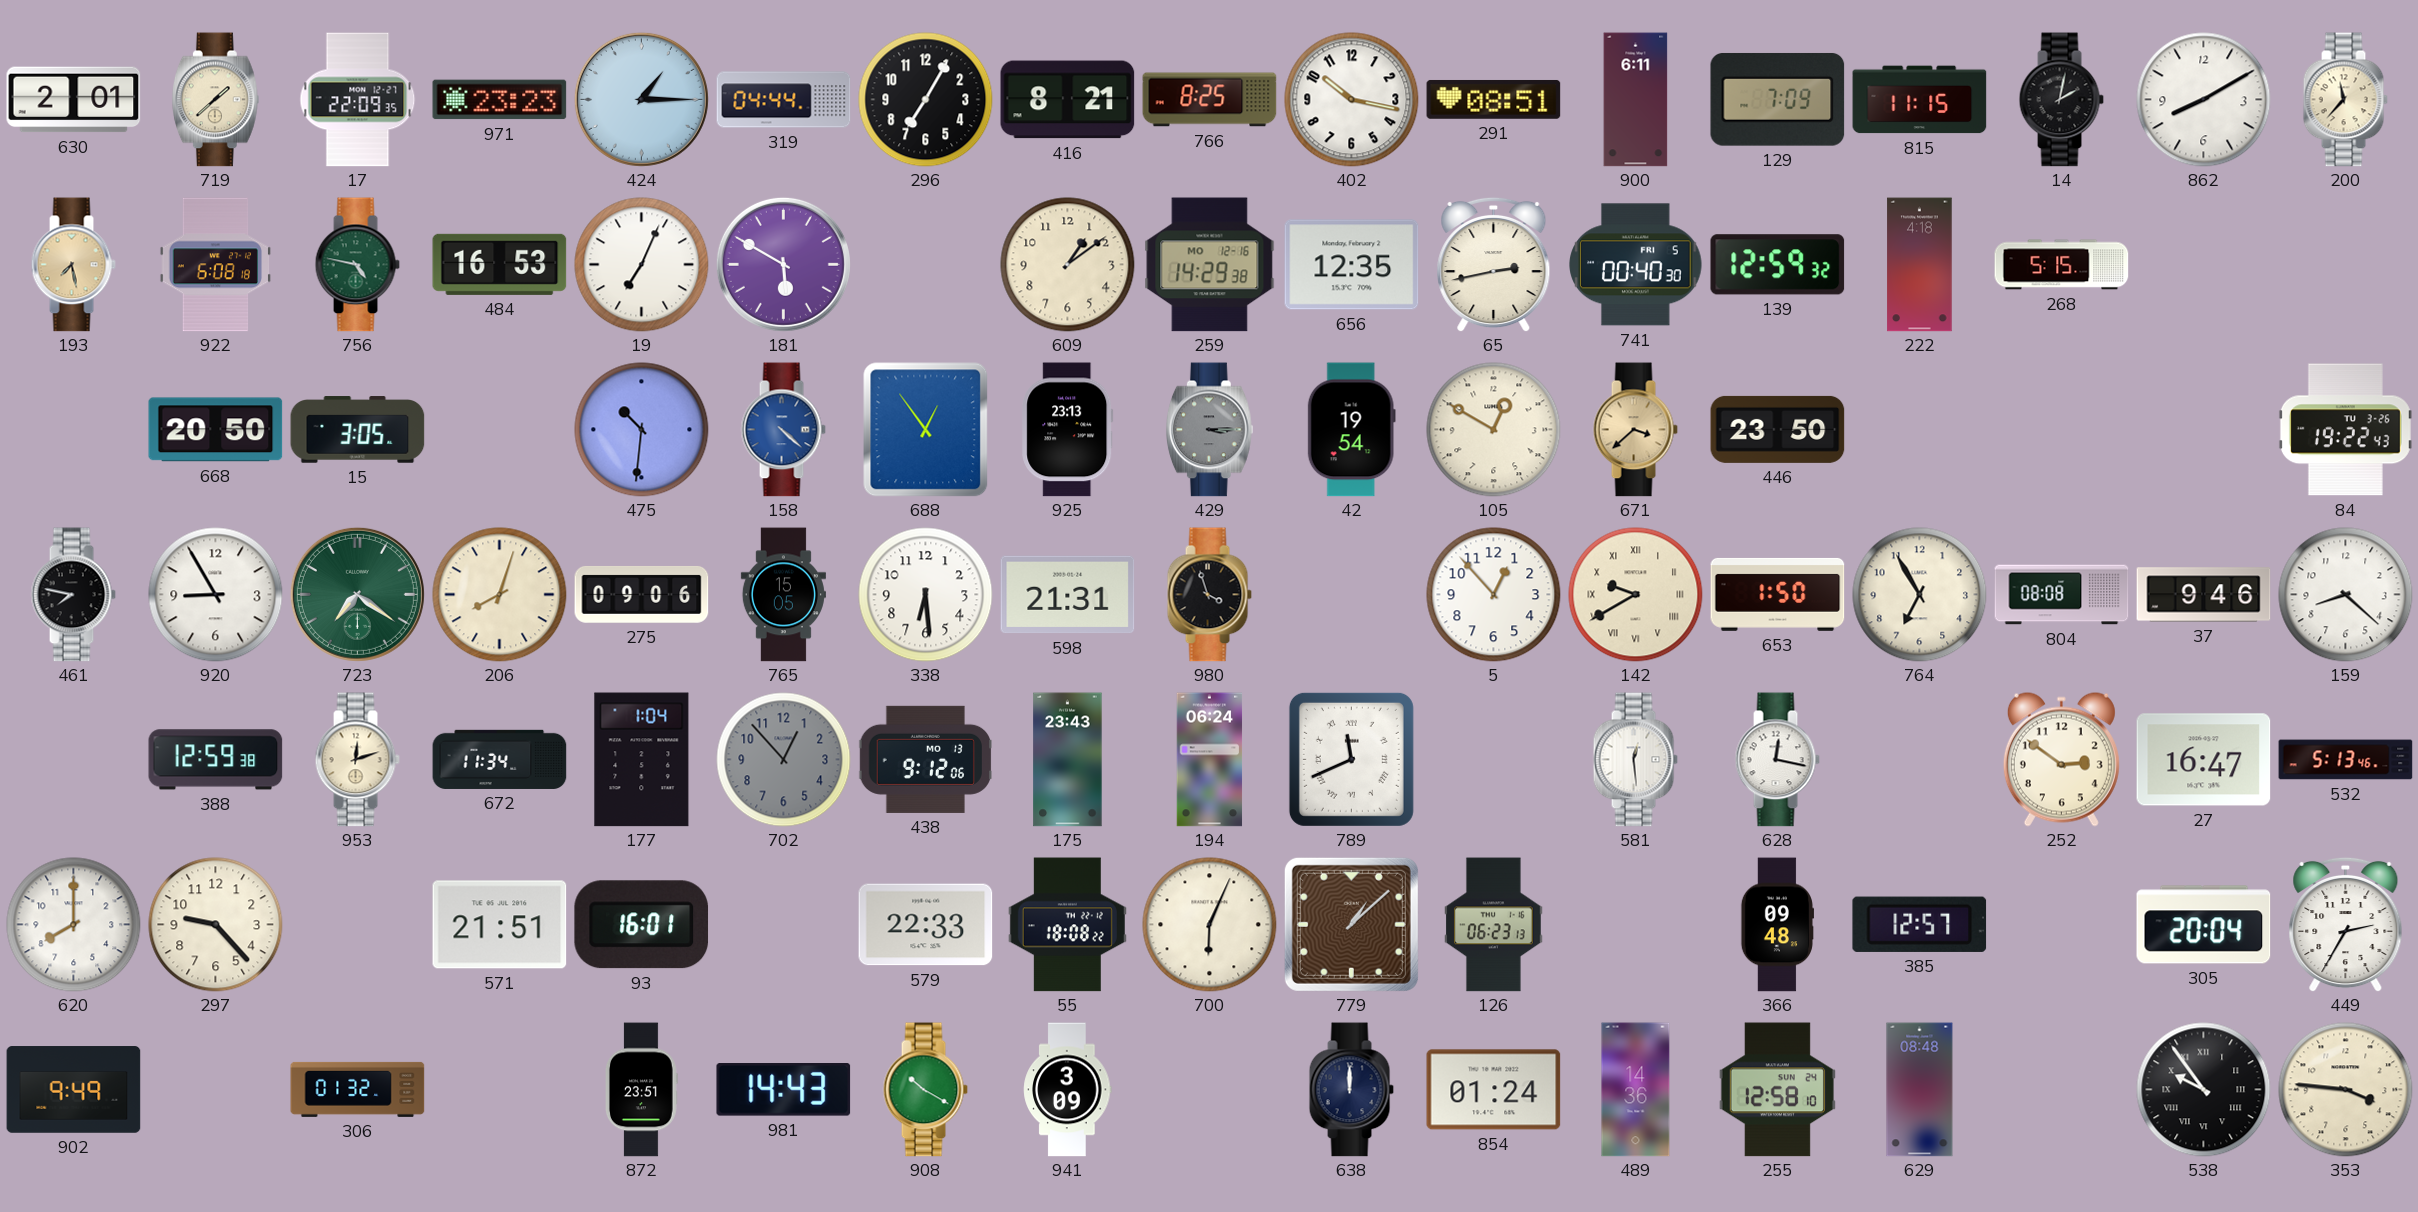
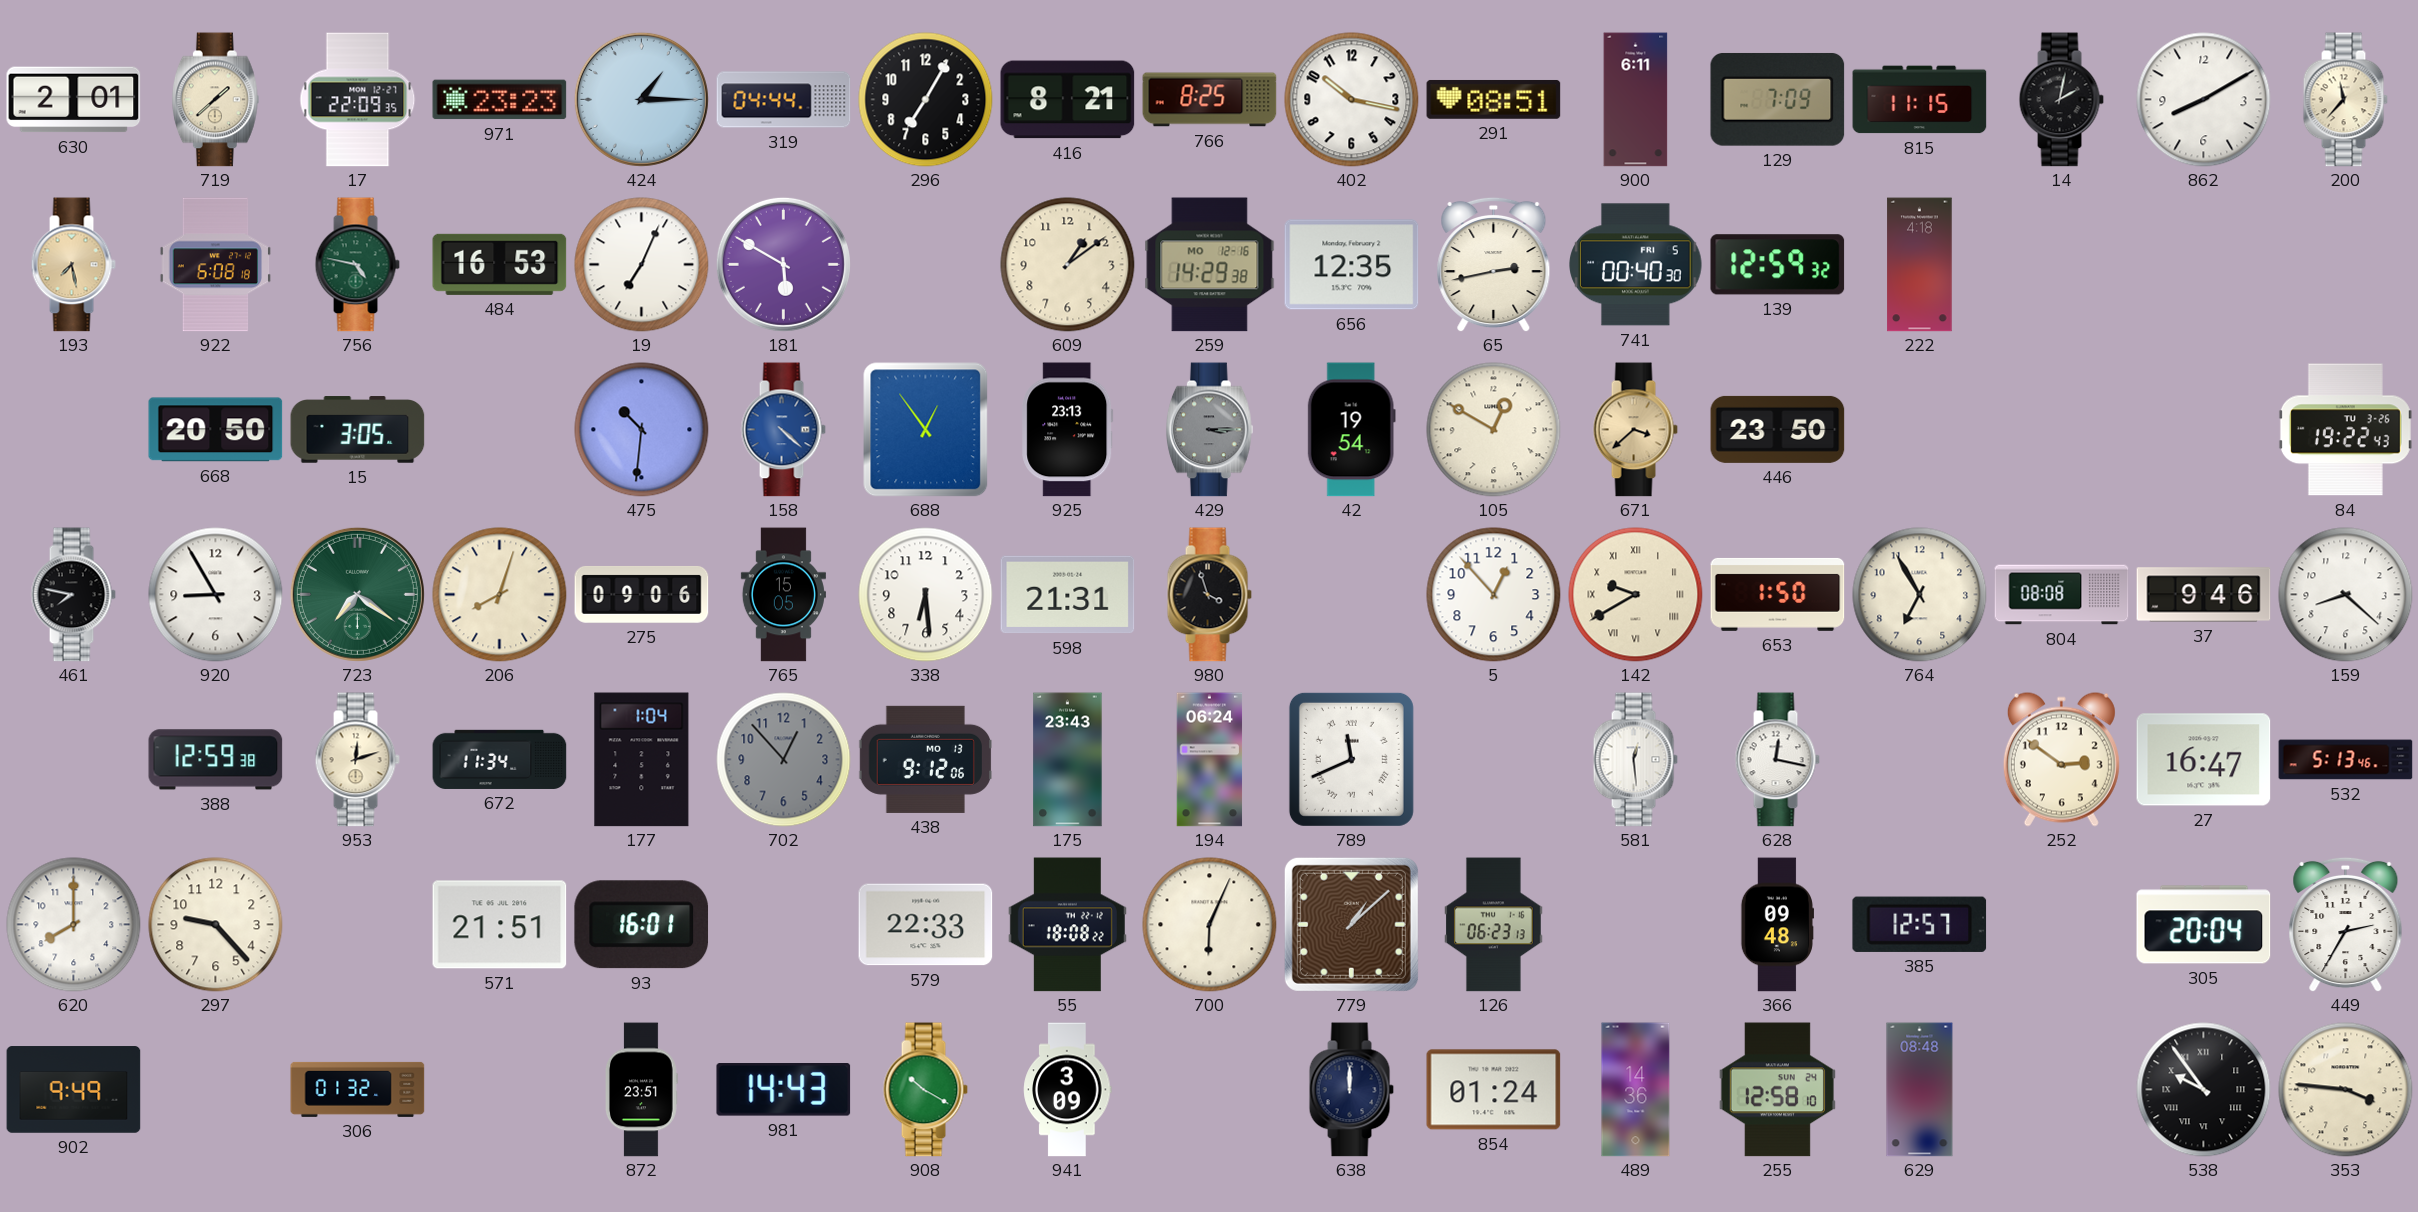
268: 5:15 -> none (2062, 265)
